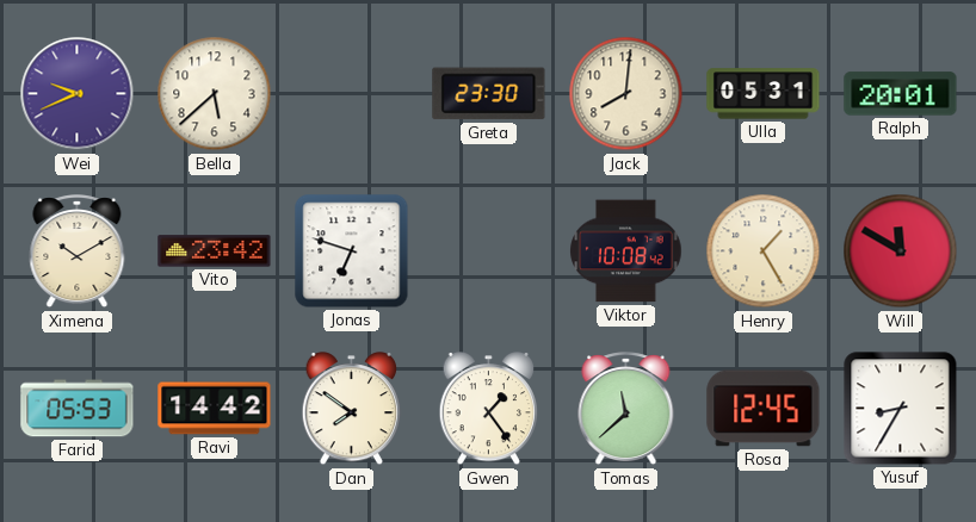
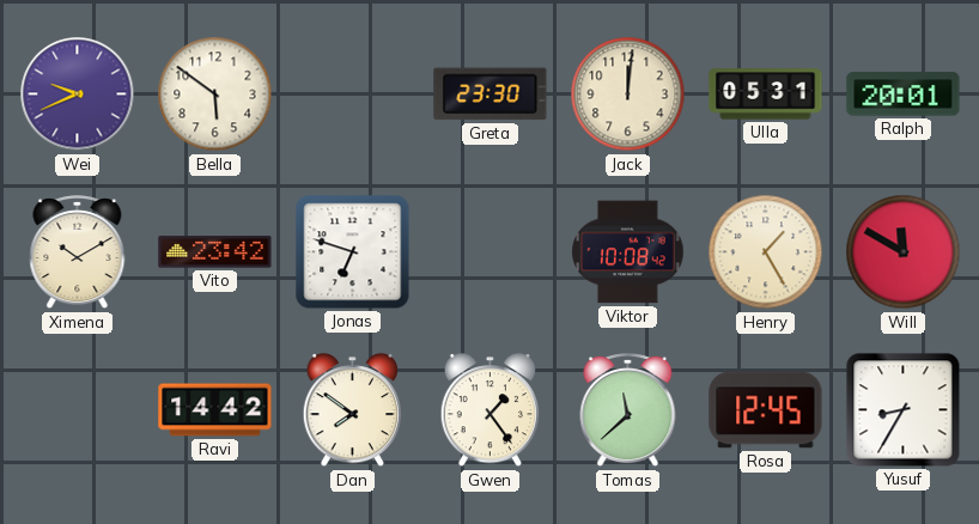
Bella: 5:38 -> 5:51 (215, 95)
Jack: 8:01 -> 12:01 (628, 95)
Farid: 05:53 -> none (78, 409)
